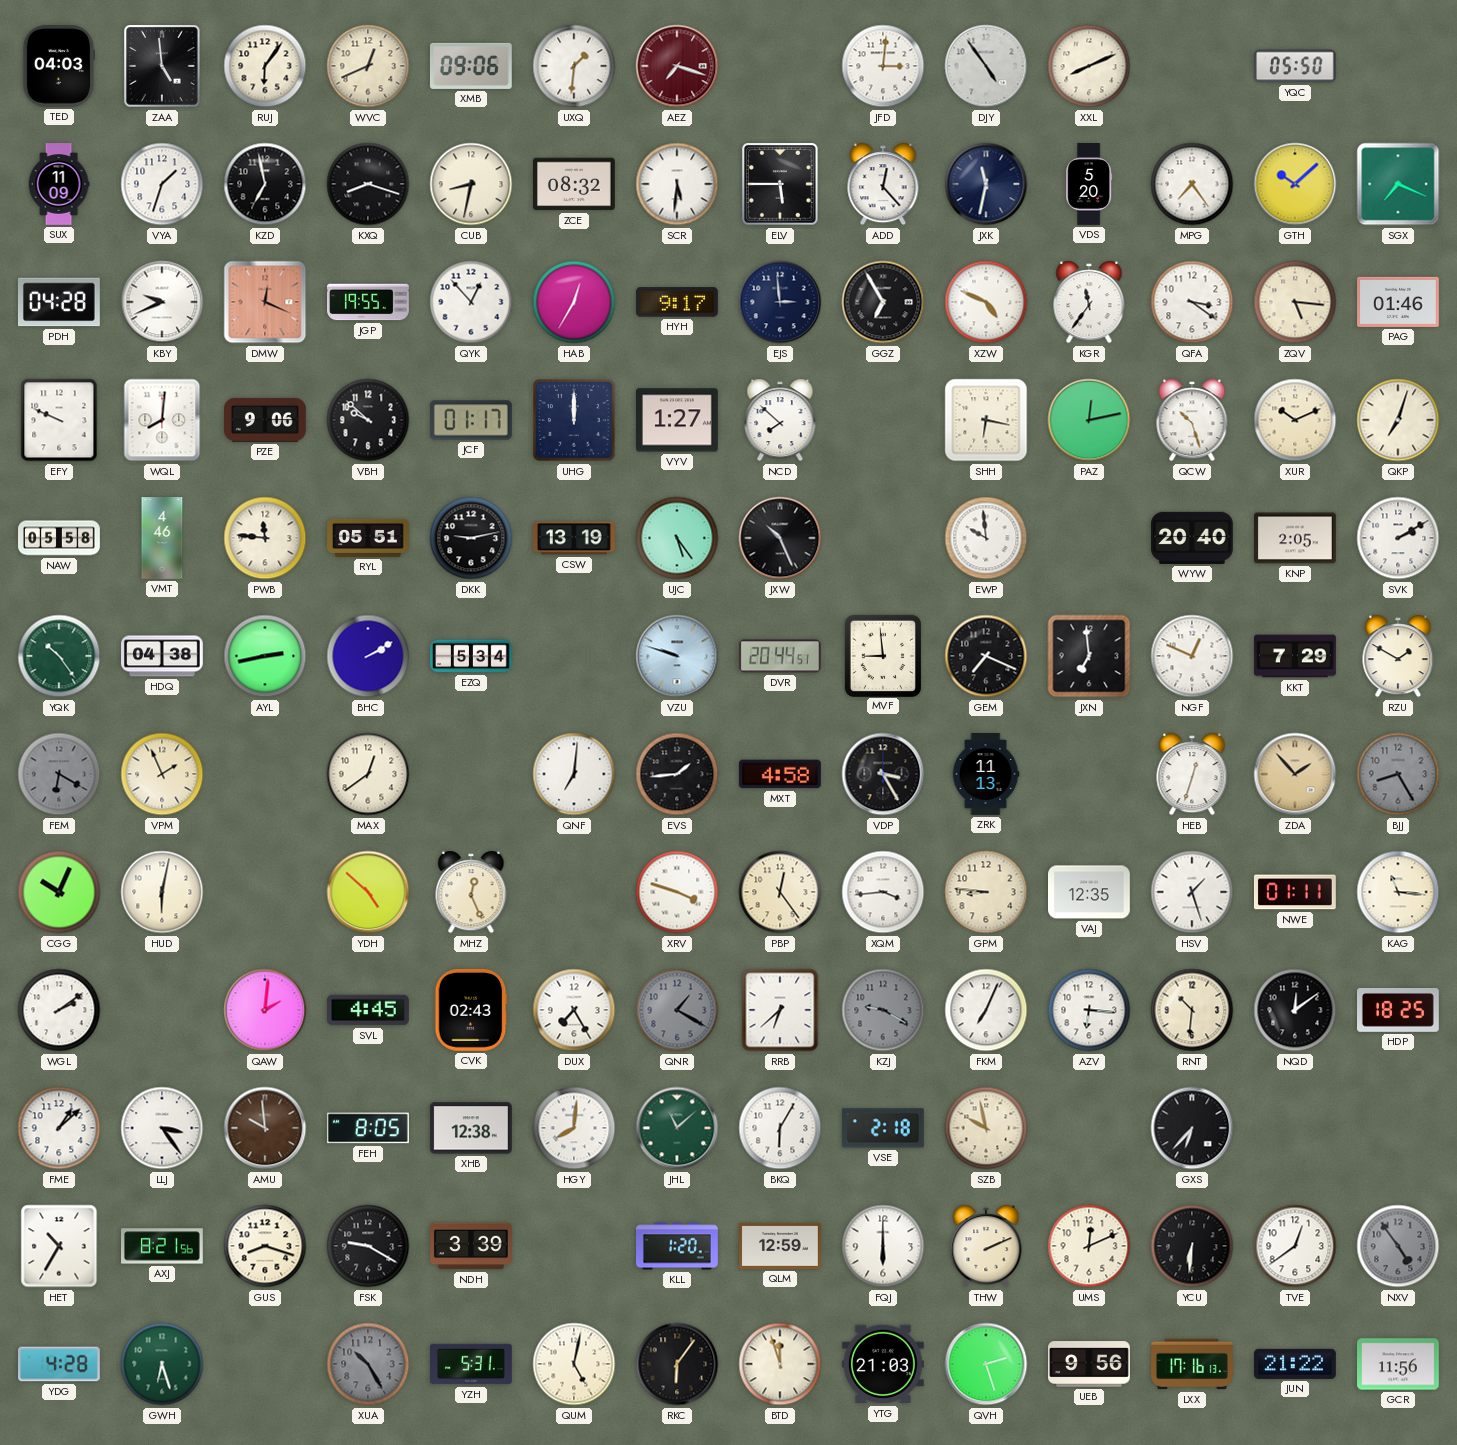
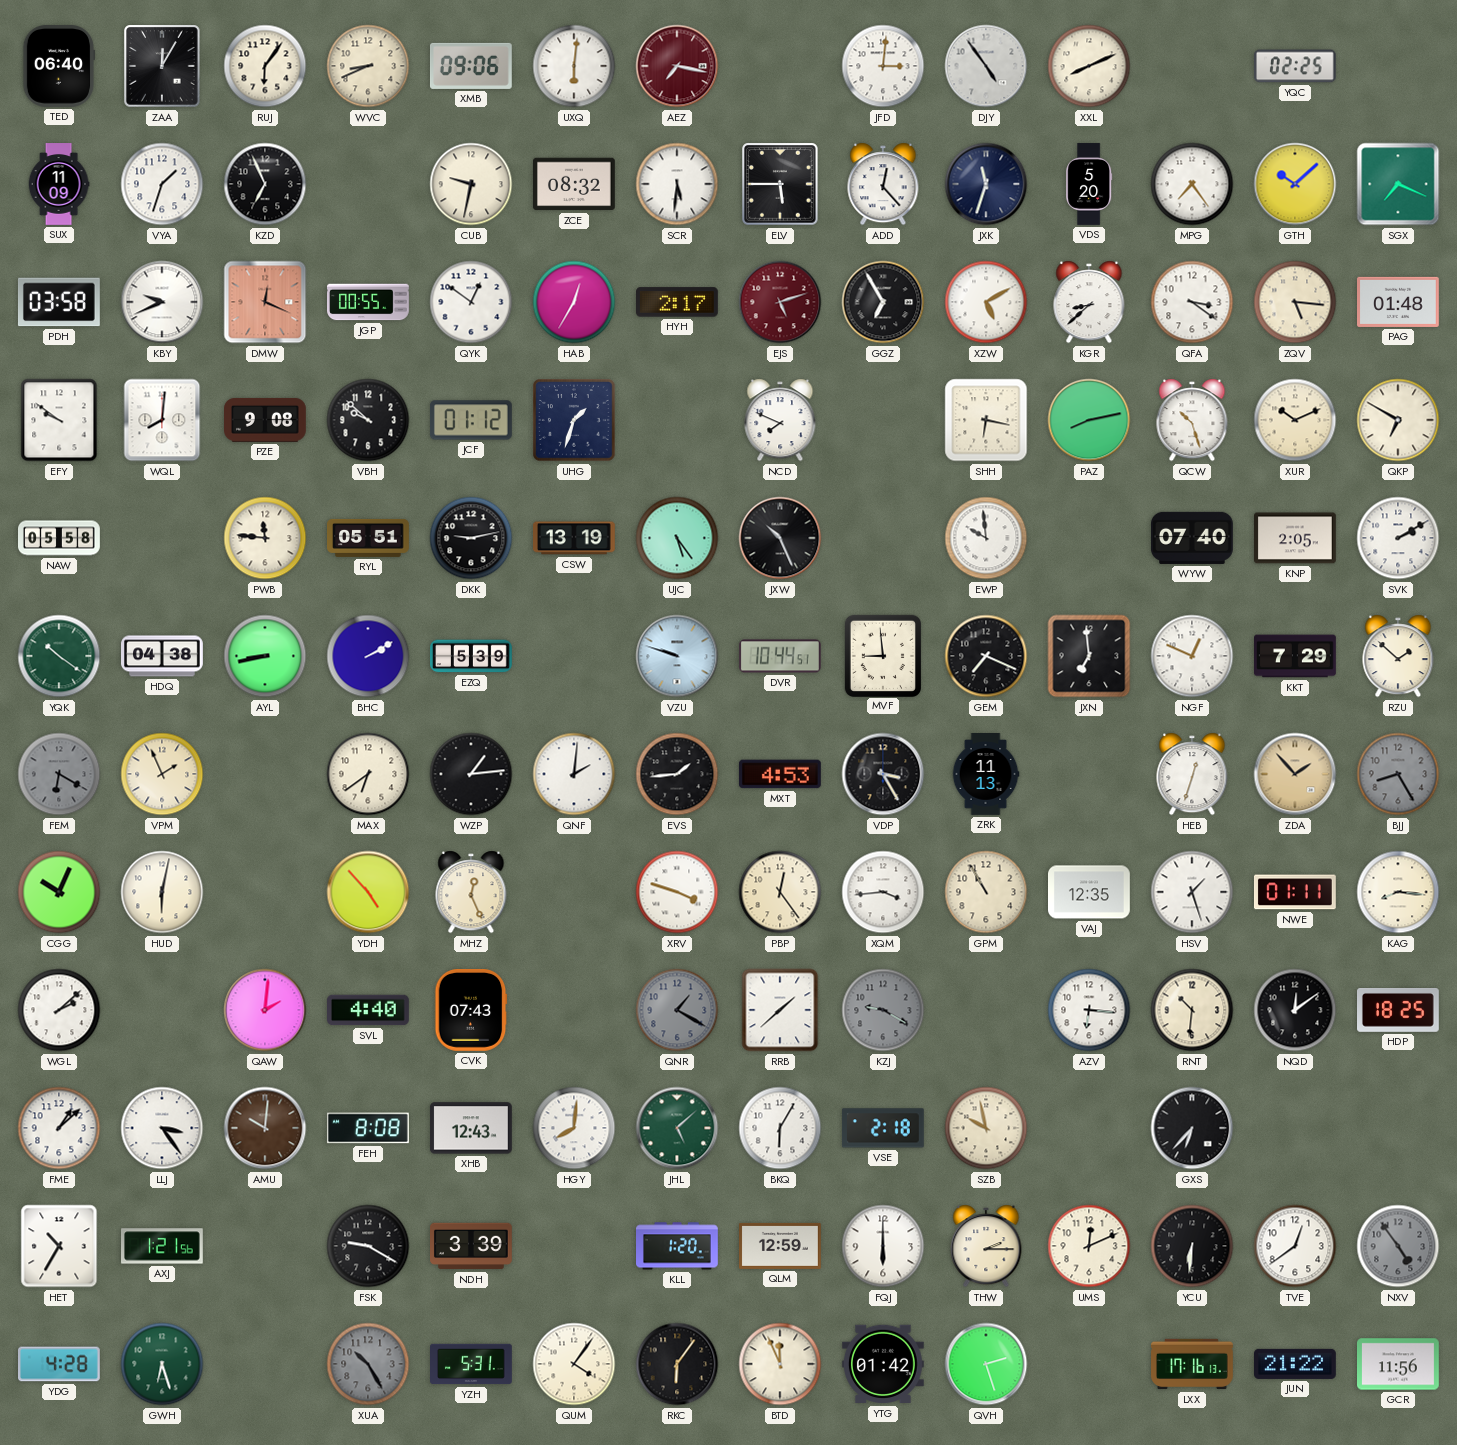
TED: 04:03 -> 06:40 (59, 67)
ZAA: 4:59 -> 12:05 (163, 66)
WVC: 12:41 -> 8:41 (368, 66)
UXQ: 1:31 -> 6:01 (574, 66)
AEZ: 7:18 -> 7:17 (677, 66)
YQC: 05:50 -> 02:25 (1295, 66)
KZD: 6:58 -> 6:56 (265, 184)
KXQ: 8:18 -> none (368, 184)
CUB: 8:32 -> 9:32 (471, 184)
JXK: 11:32 -> 11:33 (986, 184)
PDH: 04:28 -> 03:58 (59, 302)
JGP: 19:55 -> 00:55 (369, 302)
QYK: 12:53 -> 12:51 (471, 302)
HYH: 9:17 -> 2:17 (678, 302)
EJS: 2:59 -> 5:12 (780, 302)
EJS dial: navy -> burgundy (780, 302)
XZW: 4:49 -> 5:10 (986, 302)
KGR: 11:36 -> 8:38 (1089, 302)
PAG: 01:46 -> 01:48 (1399, 302)
EFY: 9:49 -> 9:51 (59, 420)
PZE: 9:06 -> 9:08 (266, 420)
JCF: 01:17 -> 01:12 (471, 420)
UHG: 12:00 -> 1:33 (574, 420)
VYV: 1:27 -> none (678, 420)
NCD: 7:52 -> 7:49 (780, 420)
PAZ: 12:13 -> 8:13 (1089, 420)
QKP: 7:03 -> 6:50 (1398, 420)
VMT: 4:46 -> none (162, 538)
WYW: 20:40 -> 07:40 (1192, 538)
YQK: 10:24 -> 10:21 (59, 656)
AYL: 2:43 -> 8:43 (265, 656)
EZQ: 5:34 -> 5:39 (472, 656)
DVR: 20:44 -> 10:44 (781, 656)
RZU: 1:50 -> 1:52 (1398, 656)
MAX: 12:39 -> 6:39 (368, 774)
WZP: none -> 1:14 (471, 774)
QNF: 7:01 -> 2:01 (574, 774)
MXT: 4:58 -> 4:53 (780, 774)
YDH: 4:52 -> 4:53 (368, 892)
GPM: 8:46 -> 10:55 (986, 892)
KAG: 11:16 -> 8:16 (1398, 892)
WGL: 2:09 -> 2:08 (59, 1010)
SVL: 4:45 -> 4:40 (369, 1010)
CVK: 02:43 -> 07:43 (471, 1011)
DUX: 7:25 -> none (574, 1010)
RRB: 6:38 -> 1:38 (780, 1010)
FKM: 7:04 -> none (986, 1010)
AMU: 9:59 -> 10:01 (265, 1128)
FEH: 8:05 -> 8:08 (368, 1128)
XHB: 12:38 -> 12:43 (472, 1128)
JHL: 11:08 -> 5:08 (677, 1128)
AXJ: 8:21 -> 1:21 (163, 1246)
GUS: 8:18 -> none (265, 1246)
THW: 2:11 -> 2:15 (986, 1246)
QUM: 5:02 -> 4:06 (574, 1364)
BTD: 11:57 -> 11:56 (780, 1364)
YTG: 21:03 -> 01:42 (883, 1364)
UEB: 9:56 -> none (1090, 1364)
